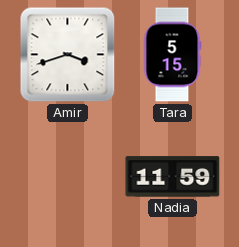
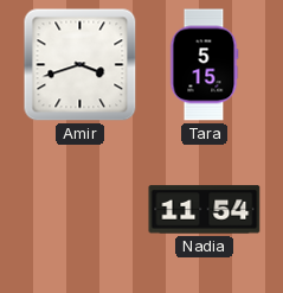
Nadia: 11:59 -> 11:54 (205, 210)
